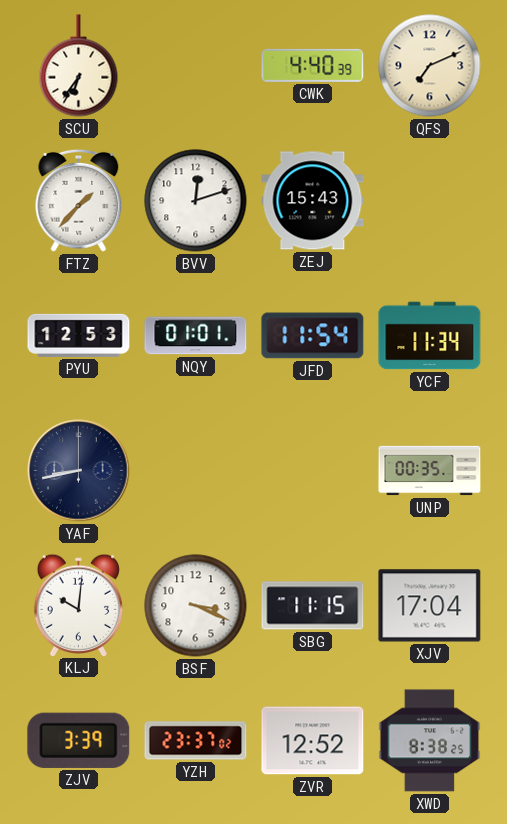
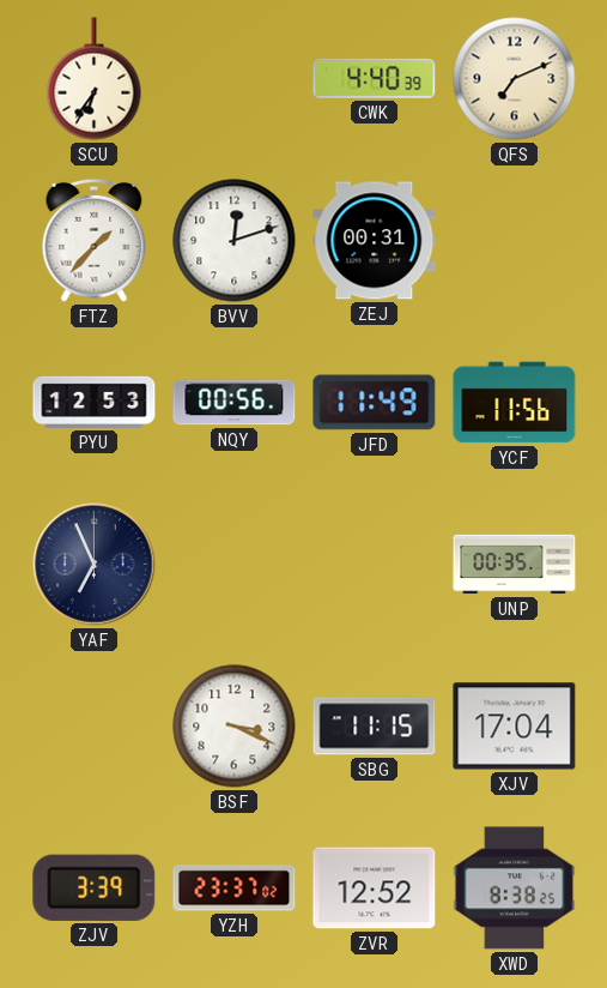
ZEJ: 15:43 -> 00:31 (375, 241)
NQY: 01:01 -> 00:56 (235, 403)
JFD: 11:54 -> 11:49 (375, 403)
YCF: 11:34 -> 11:56 (515, 403)
YAF: 8:43 -> 6:56 (95, 565)
KLJ: 10:01 -> none (78, 605)
